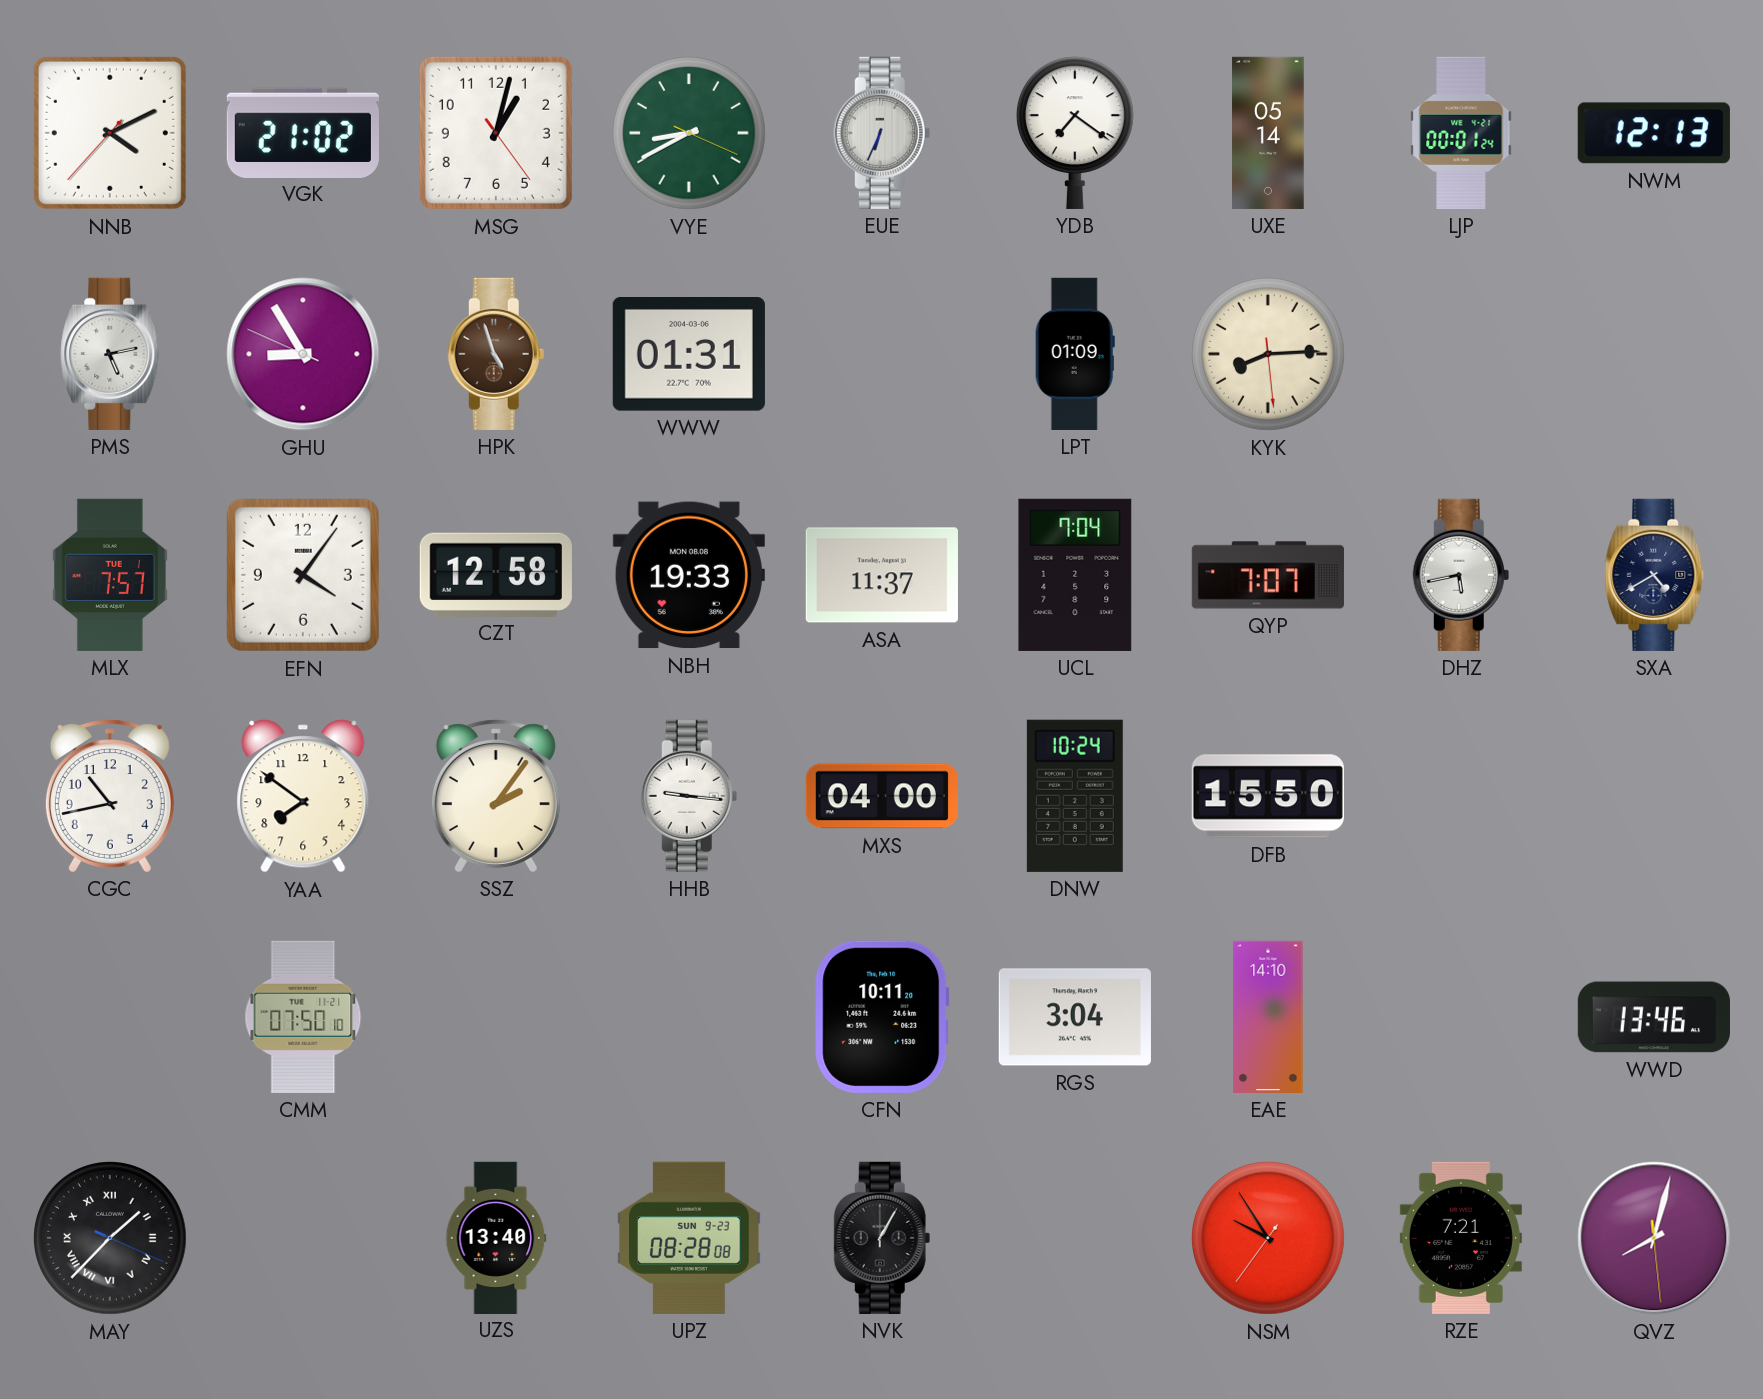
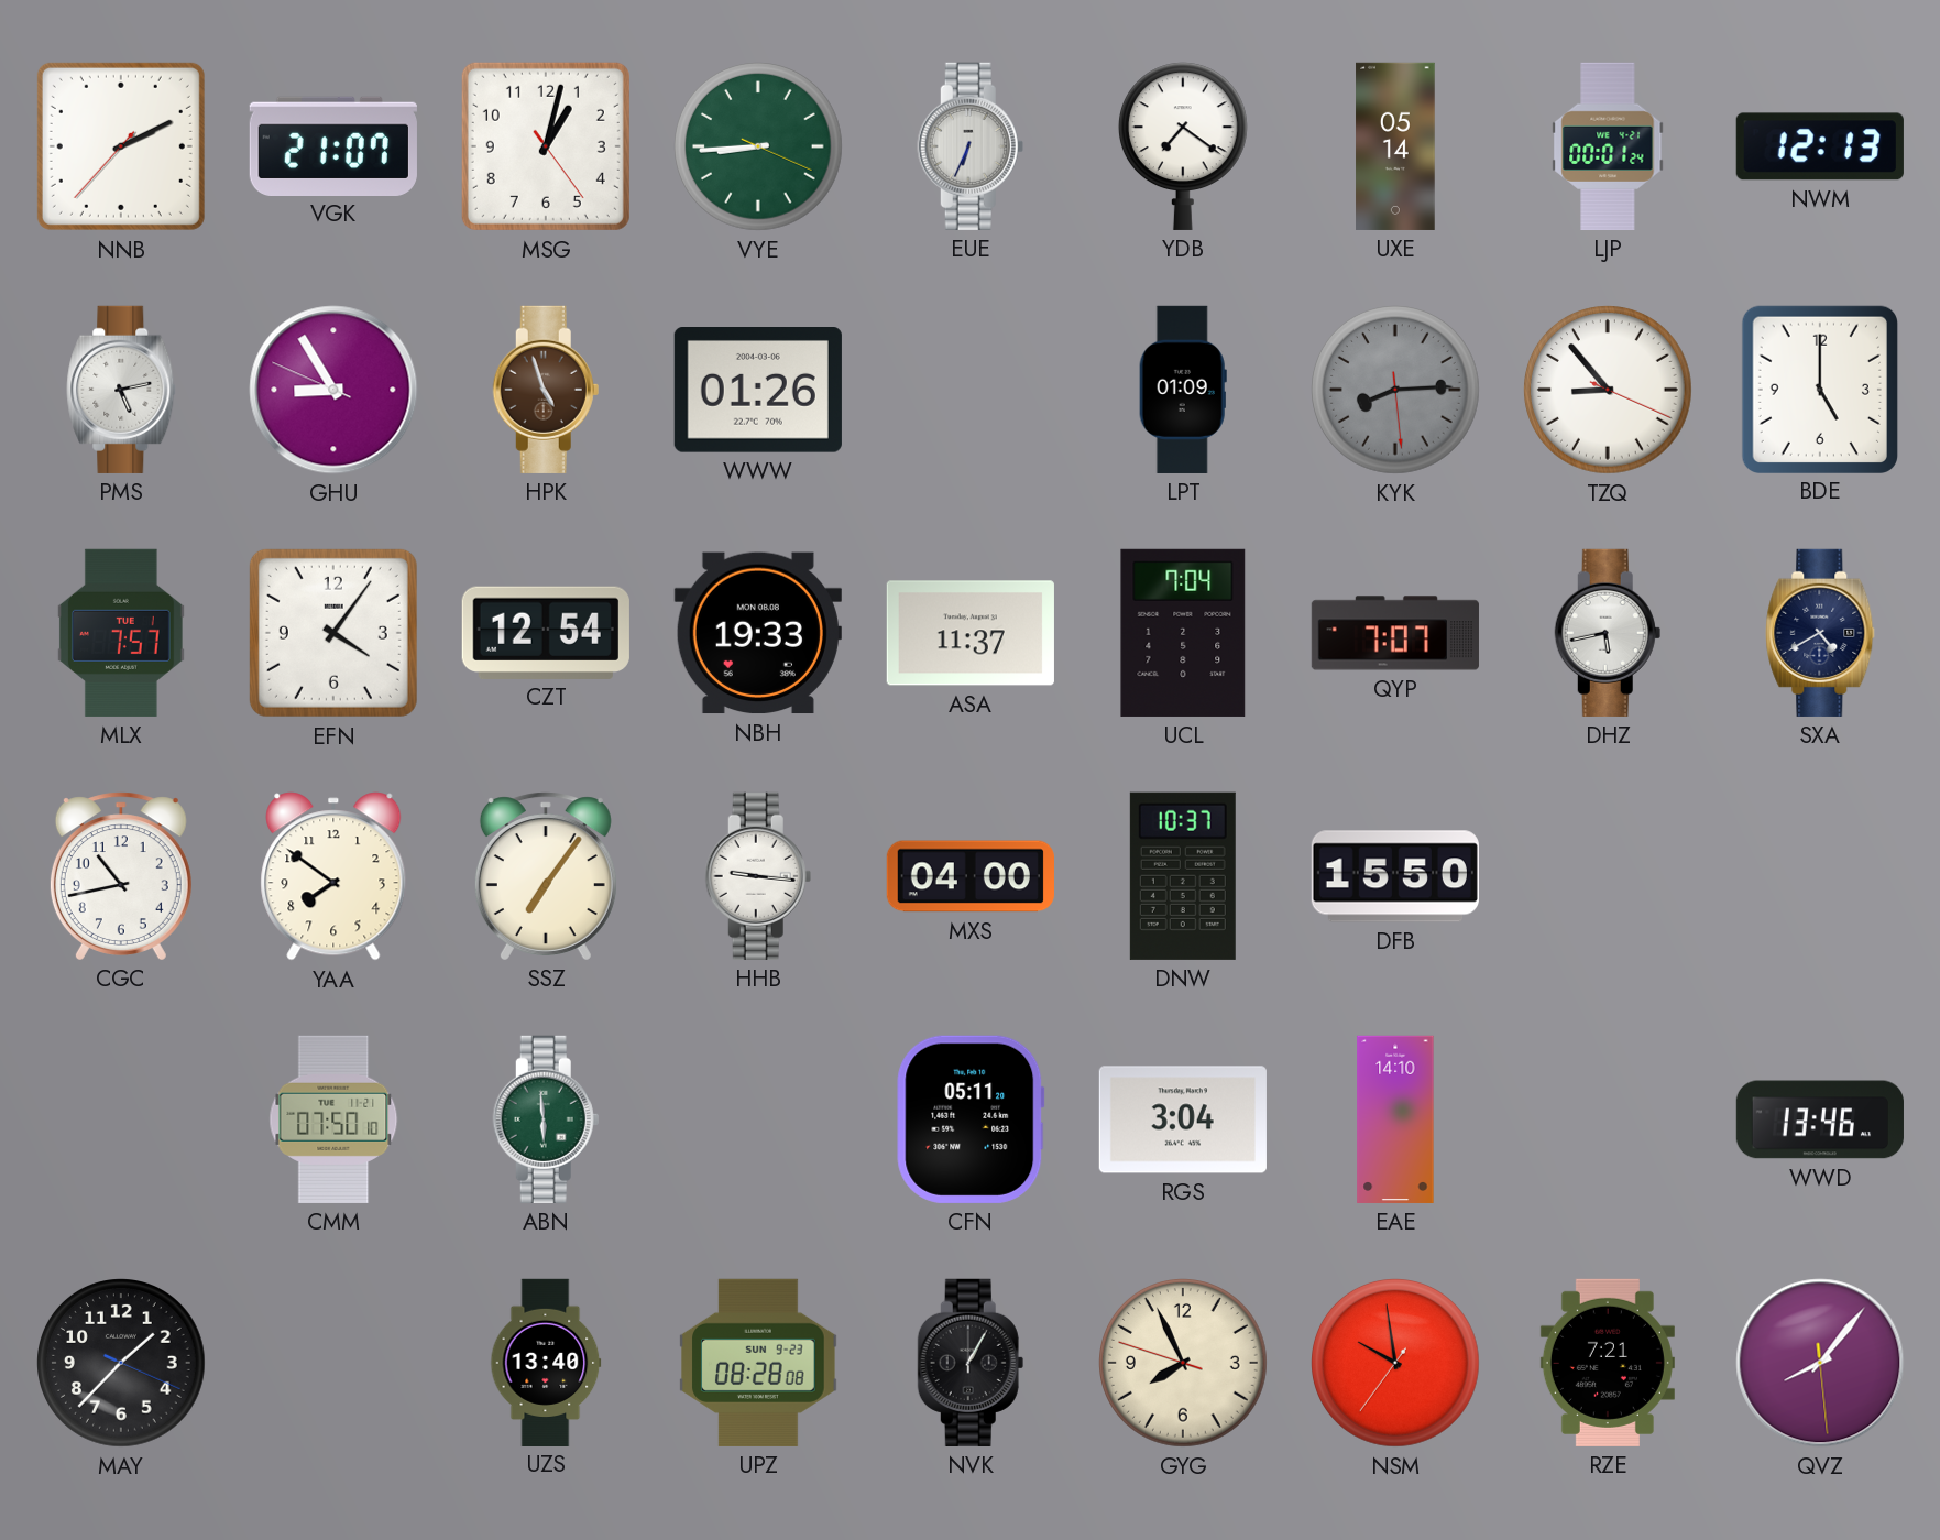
NNB: 4:10 -> 2:10 (121, 146)
VGK: 21:02 -> 21:07 (333, 145)
VYE: 8:40 -> 8:44 (759, 148)
WWW: 01:31 -> 01:26 (758, 390)
KYK dial: cream -> grey (1396, 391)
TZQ: none -> 8:53 (1609, 391)
BDE: none -> 5:00 (1820, 389)
CZT: 12:58 -> 12:54 (546, 632)
SSZ: 2:06 -> 7:06 (546, 876)
DNW: 10:24 -> 10:37 (1183, 876)
ABN: none -> 5:59 (546, 1119)
CFN: 10:11 -> 05:11 (971, 1119)
MAY numerals: Roman -> Arabic (122, 1364)
GYG: none -> 7:55 (1184, 1364)
NSM: 9:54 -> 9:58 (1396, 1364)
QVZ: 8:02 -> 8:06 (1820, 1363)
